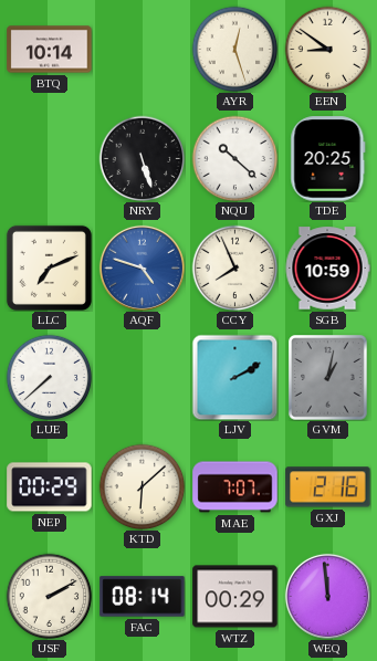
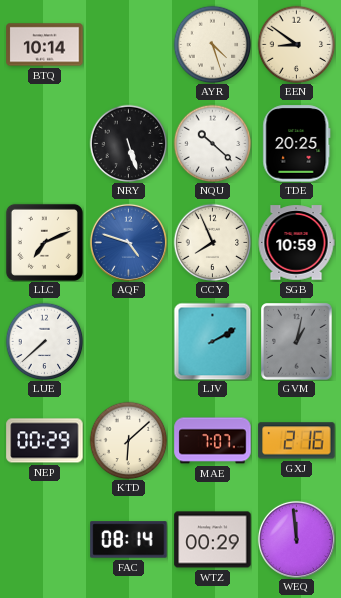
AYR: 12:27 -> 4:27 (212, 44)
USF: 2:10 -> none (49, 596)
